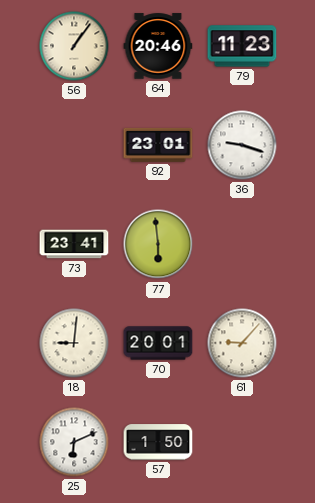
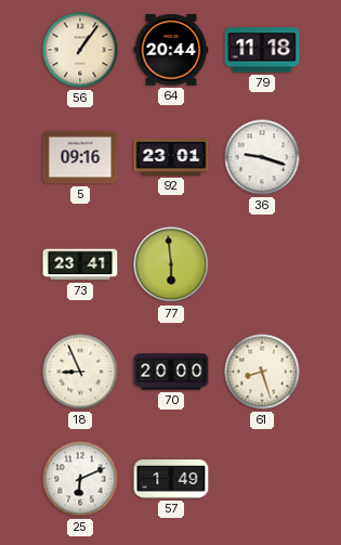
64: 20:46 -> 20:44 (171, 50)
79: 11:23 -> 11:18 (262, 50)
5: none -> 09:16 (80, 157)
18: 9:01 -> 8:56 (80, 372)
70: 20:01 -> 20:00 (171, 372)
61: 9:07 -> 8:27 (262, 372)
57: 1:50 -> 1:49 (171, 479)
